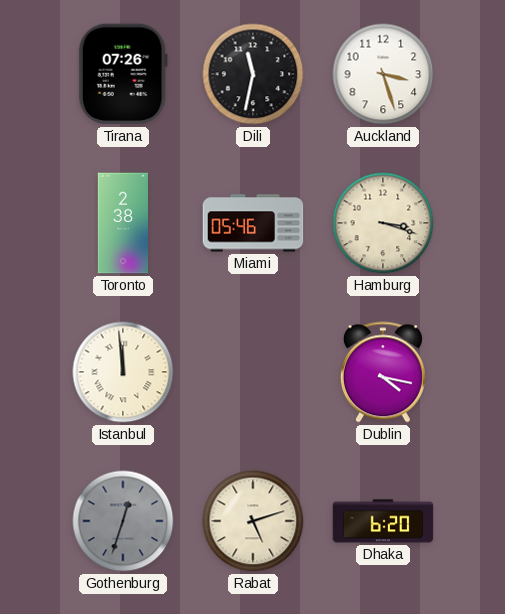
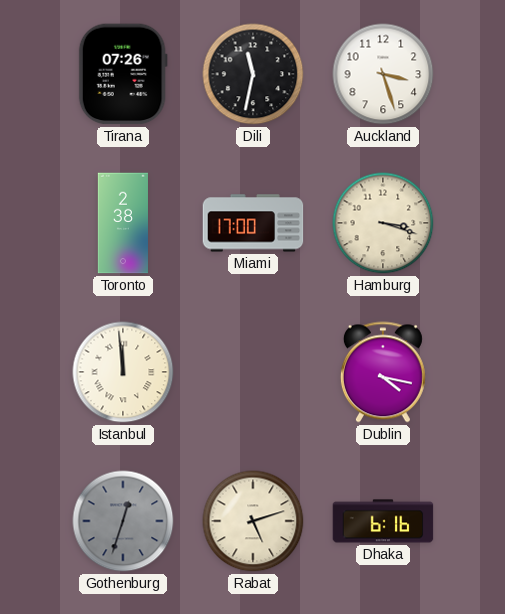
Miami: 05:46 -> 17:00 (253, 223)
Dhaka: 6:20 -> 6:16 (383, 521)
